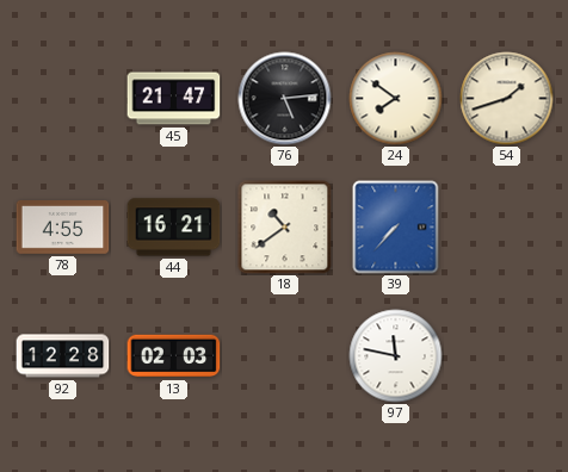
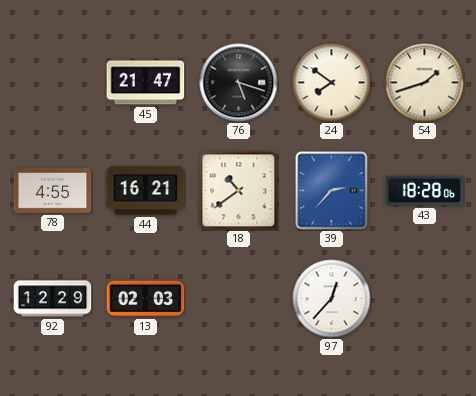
76: 5:14 -> 5:18 (239, 83)
39: 7:37 -> 2:37 (332, 191)
43: none -> 18:28 (425, 191)
92: 12:28 -> 12:29 (53, 299)
97: 11:47 -> 12:37 (332, 299)
